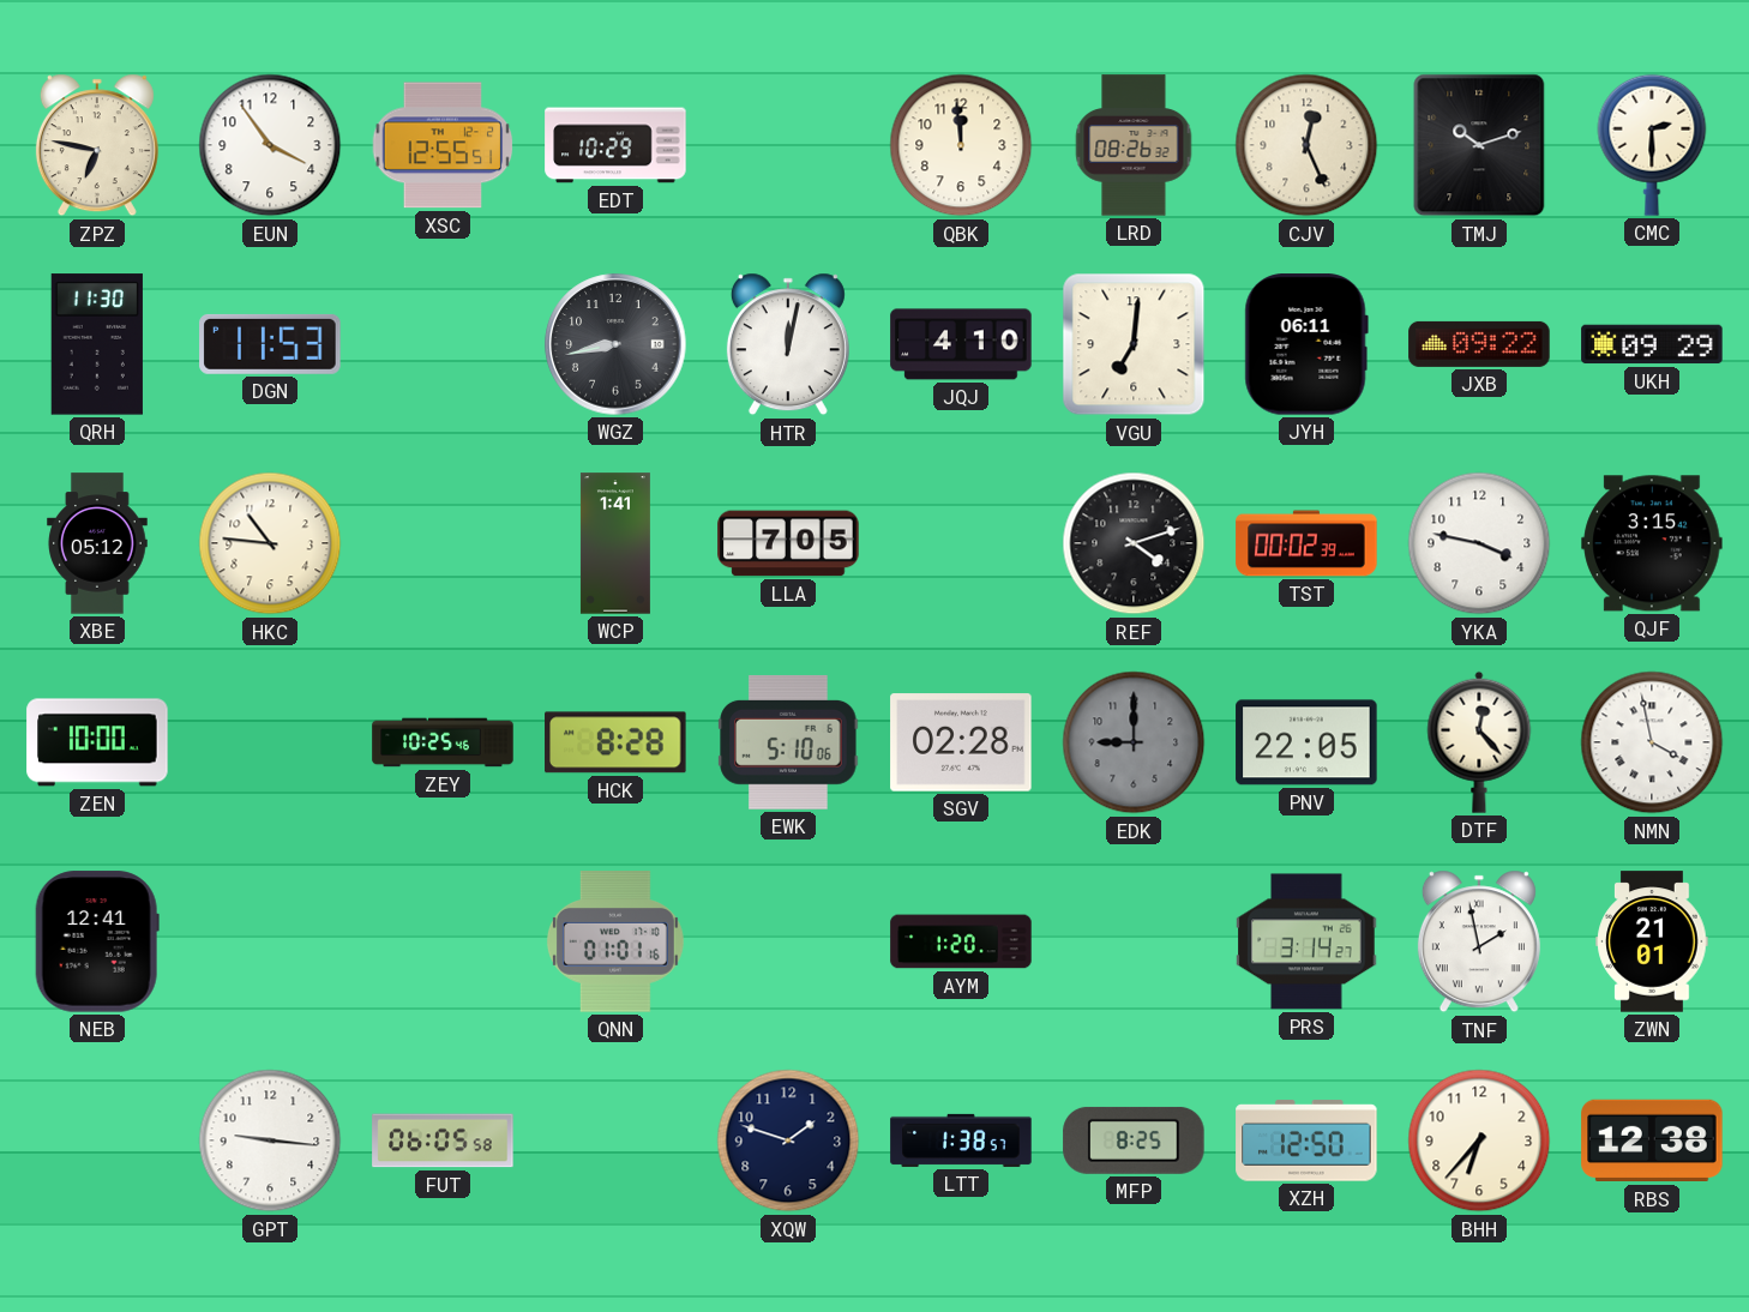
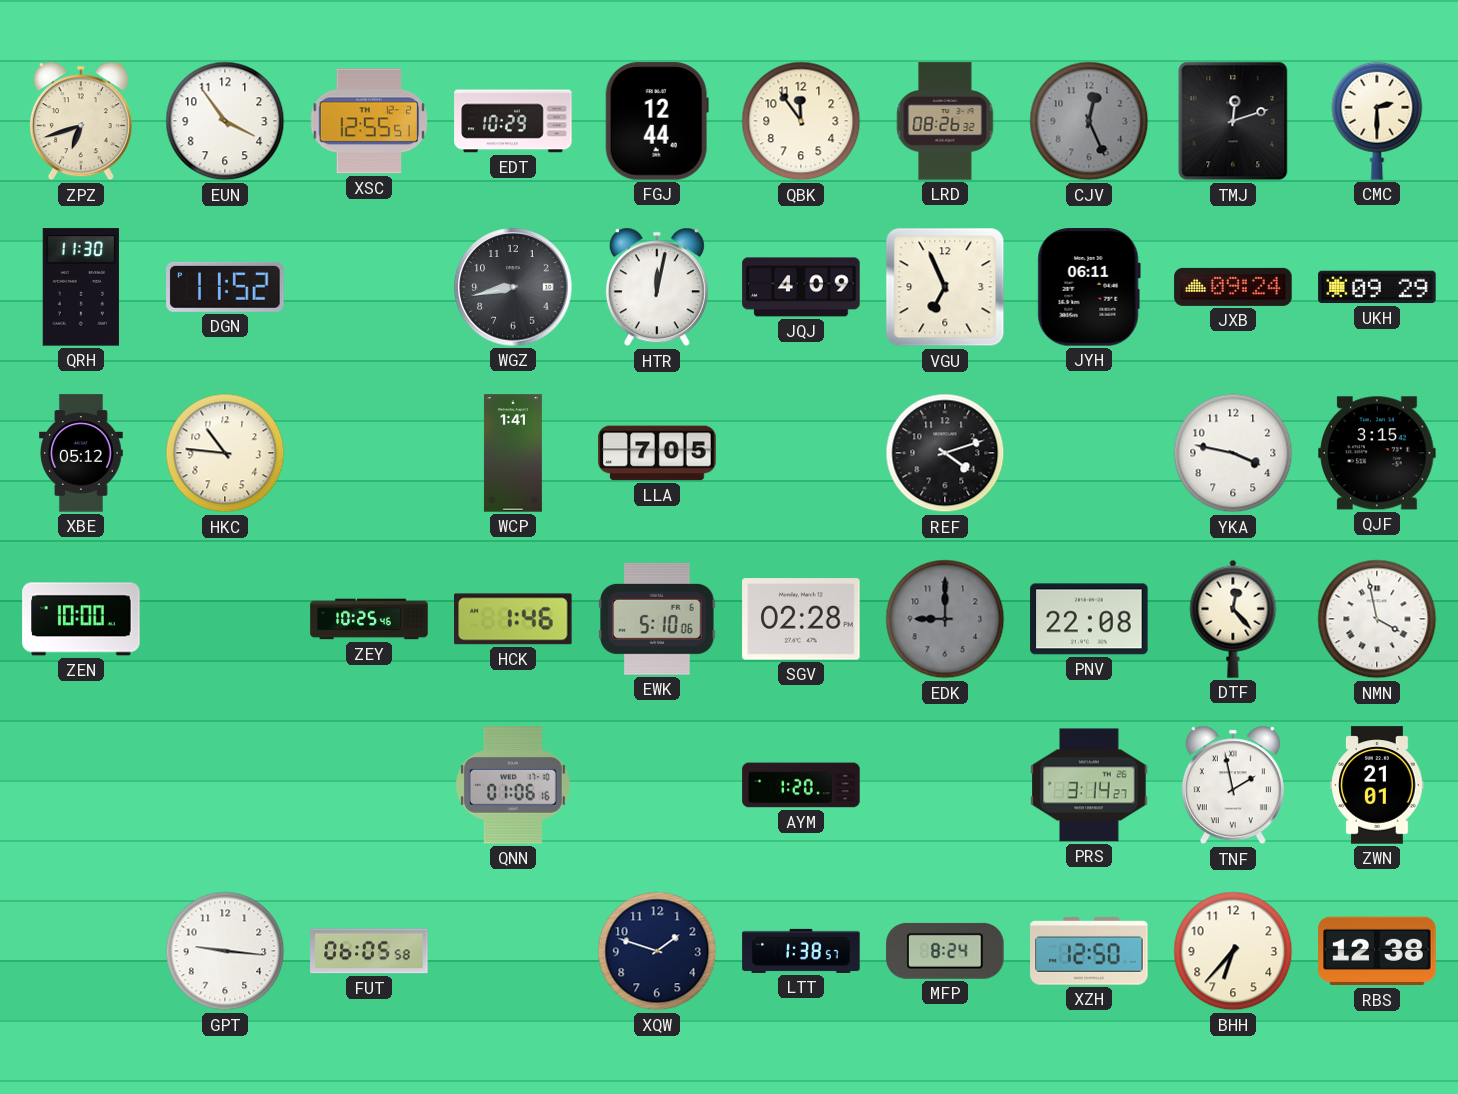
ZPZ: 6:47 -> 6:42 (81, 121)
FGJ: none -> 12:44 (657, 121)
QBK: 11:59 -> 11:54 (801, 121)
CJV dial: cream -> grey (1089, 121)
TMJ: 10:12 -> 12:12 (1233, 121)
DGN: 11:53 -> 11:52 (225, 287)
JQJ: 4:10 -> 4:09 (801, 287)
VGU: 7:01 -> 6:56 (945, 287)
JXB: 09:22 -> 09:24 (1233, 287)
TST: 00:02 -> none (1306, 543)
HCK: 8:28 -> 1:46 (513, 619)
PNV: 22:05 -> 22:08 (1089, 619)
NEB: 12:41 -> none (97, 941)
QNN: 01:01 -> 01:06 (513, 785)
MFP: 8:25 -> 8:24 (945, 951)
